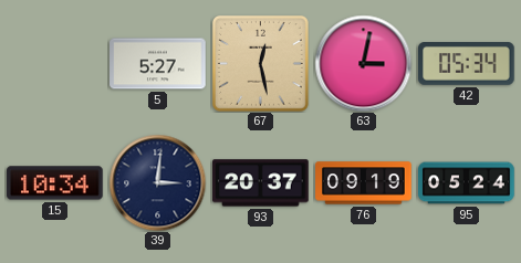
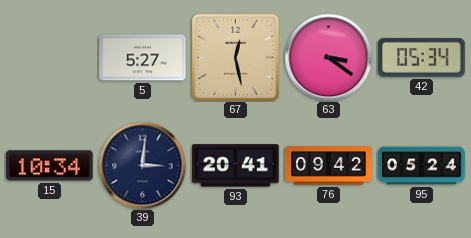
63: 3:02 -> 3:21 (328, 57)
93: 20:37 -> 20:41 (236, 166)
76: 09:19 -> 09:42 (329, 166)
